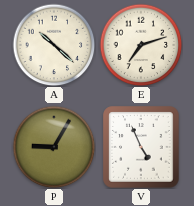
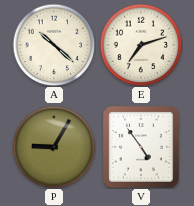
V: 4:56 -> 4:54 (141, 147)
